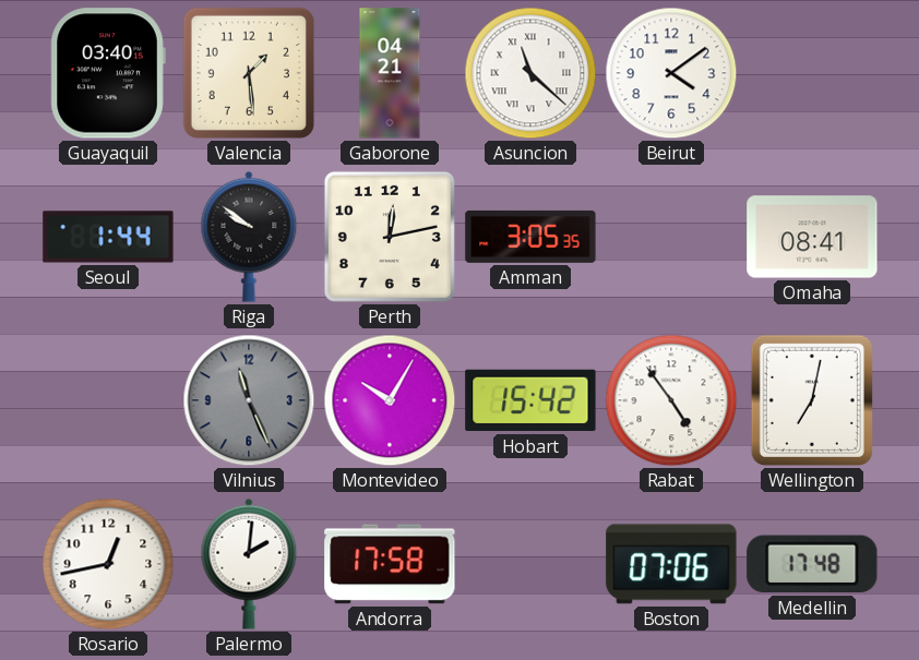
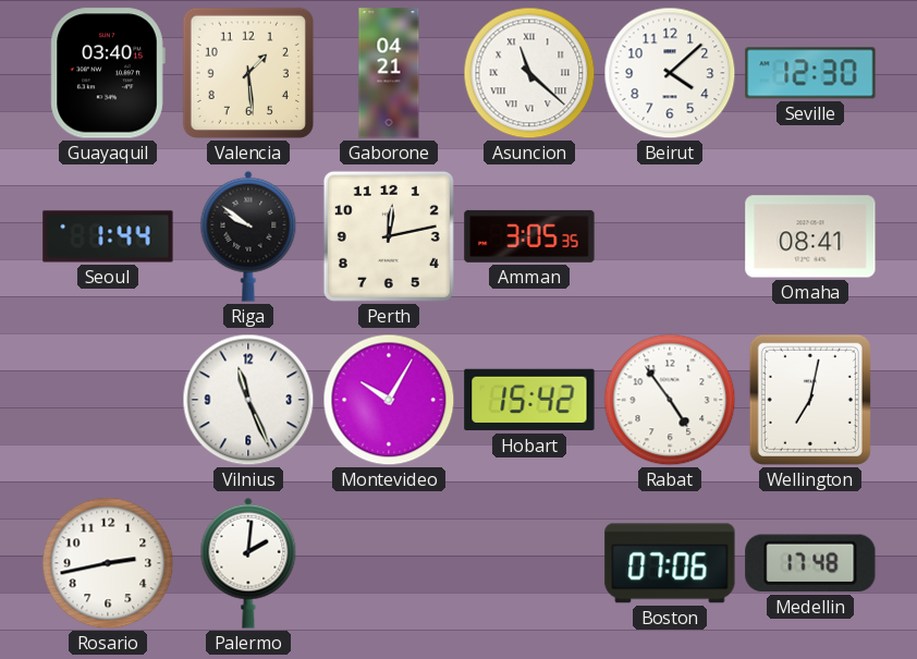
Beirut: 4:09 -> 4:08 (670, 73)
Seville: none -> 12:30 (810, 73)
Vilnius dial: grey -> white (248, 400)
Rosario: 12:43 -> 2:43 (108, 563)
Andorra: 17:58 -> none (390, 564)
